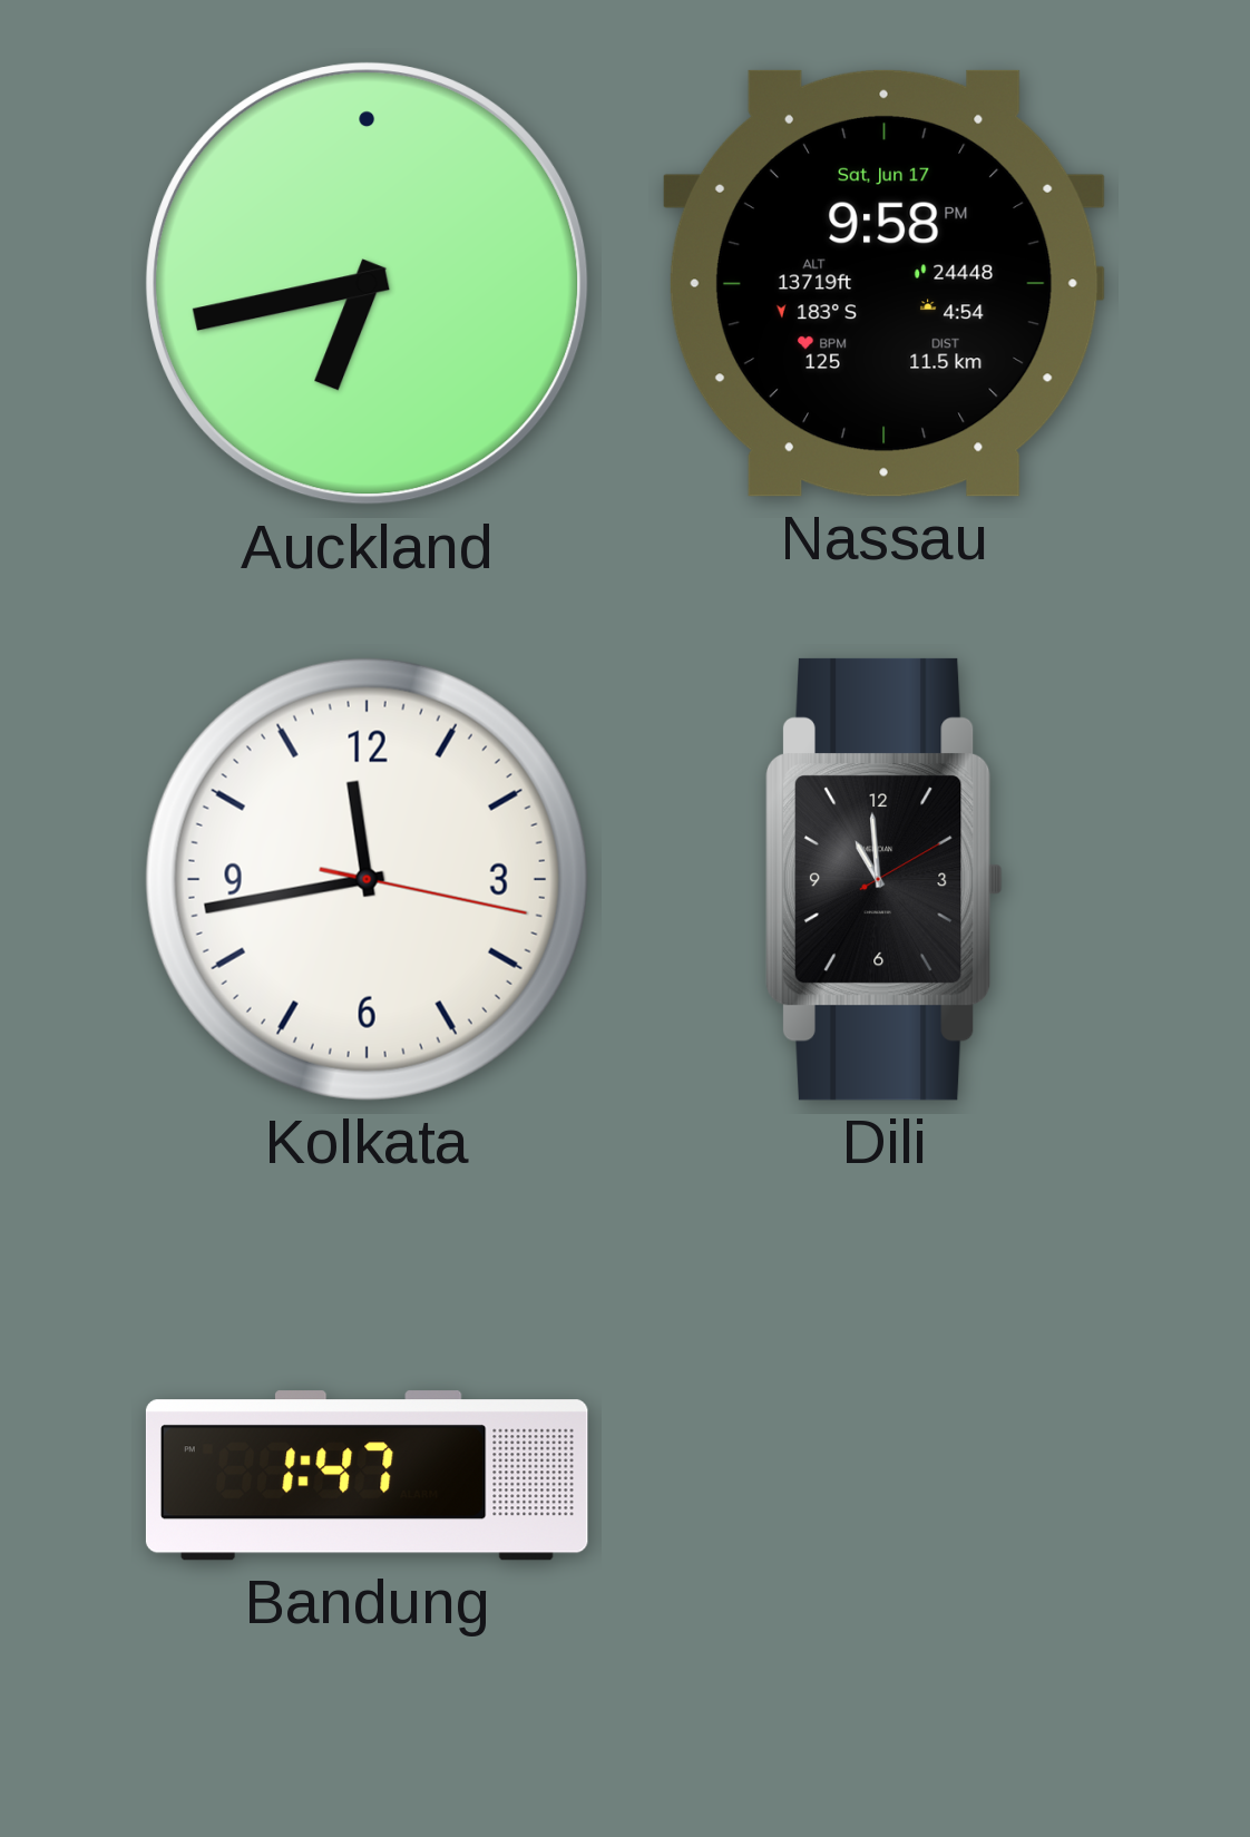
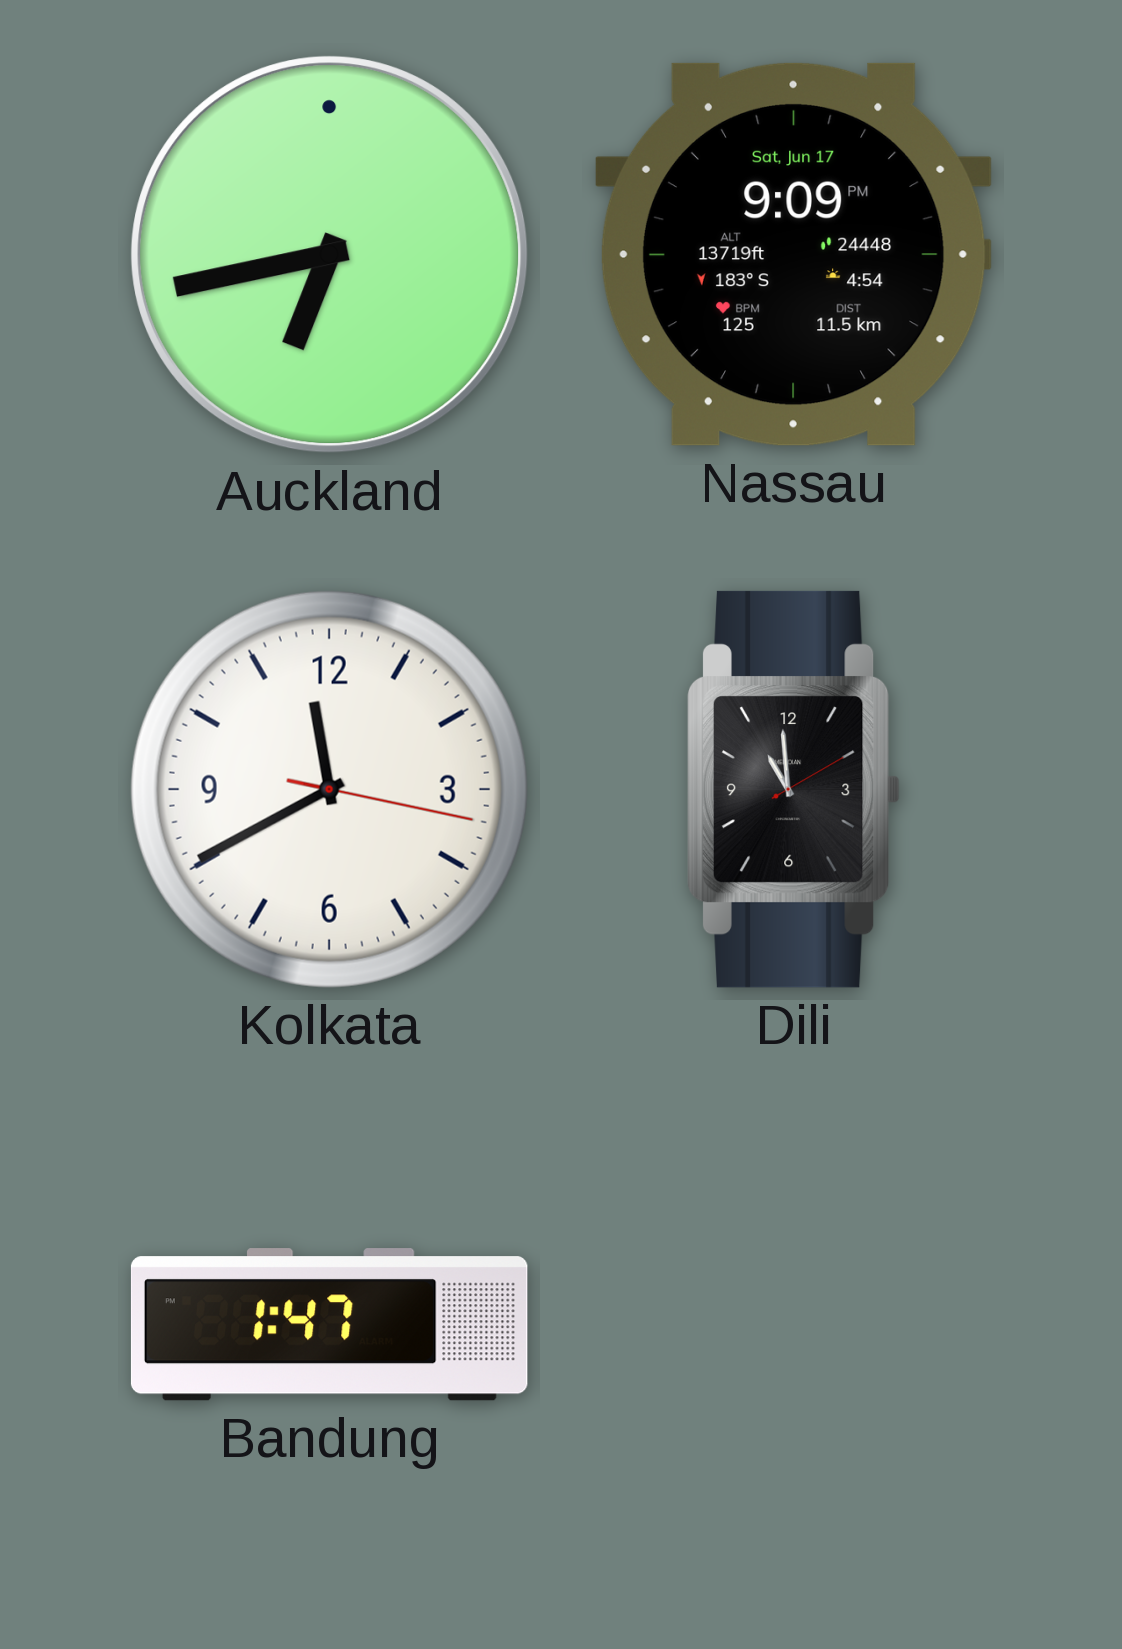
Nassau: 9:58 -> 9:09 (793, 254)
Kolkata: 11:43 -> 11:40 (329, 789)
